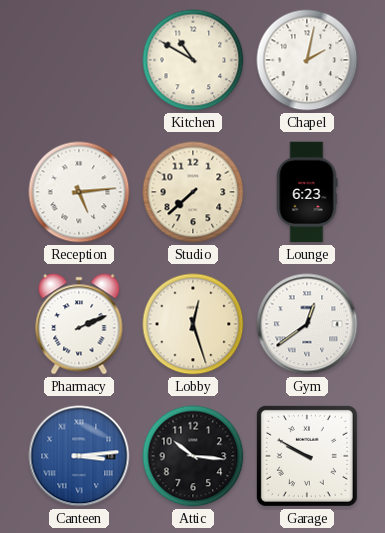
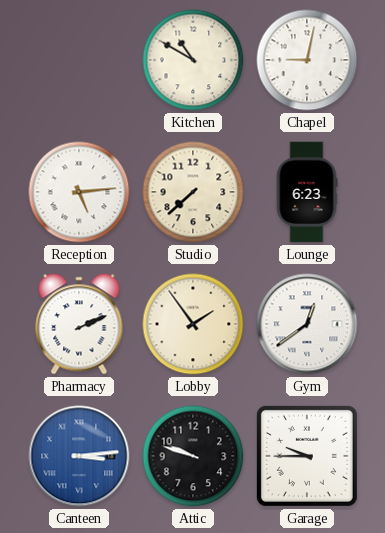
Chapel: 2:02 -> 9:02 (307, 60)
Lobby: 12:27 -> 1:54 (193, 324)
Attic: 10:16 -> 9:48 (193, 456)
Garage: 9:50 -> 9:45 (307, 456)
